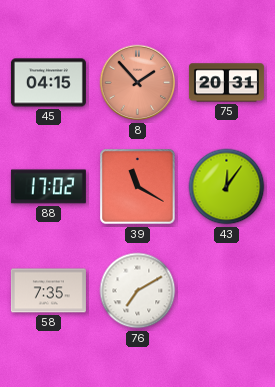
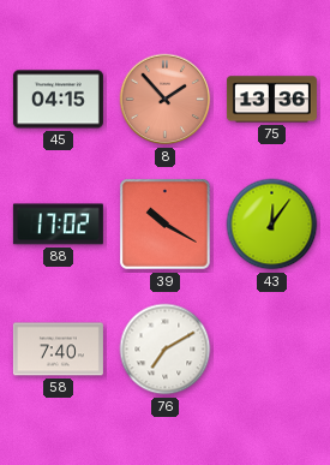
75: 20:31 -> 13:36 (271, 100)
39: 11:20 -> 10:20 (166, 225)
58: 7:35 -> 7:40 (58, 350)
